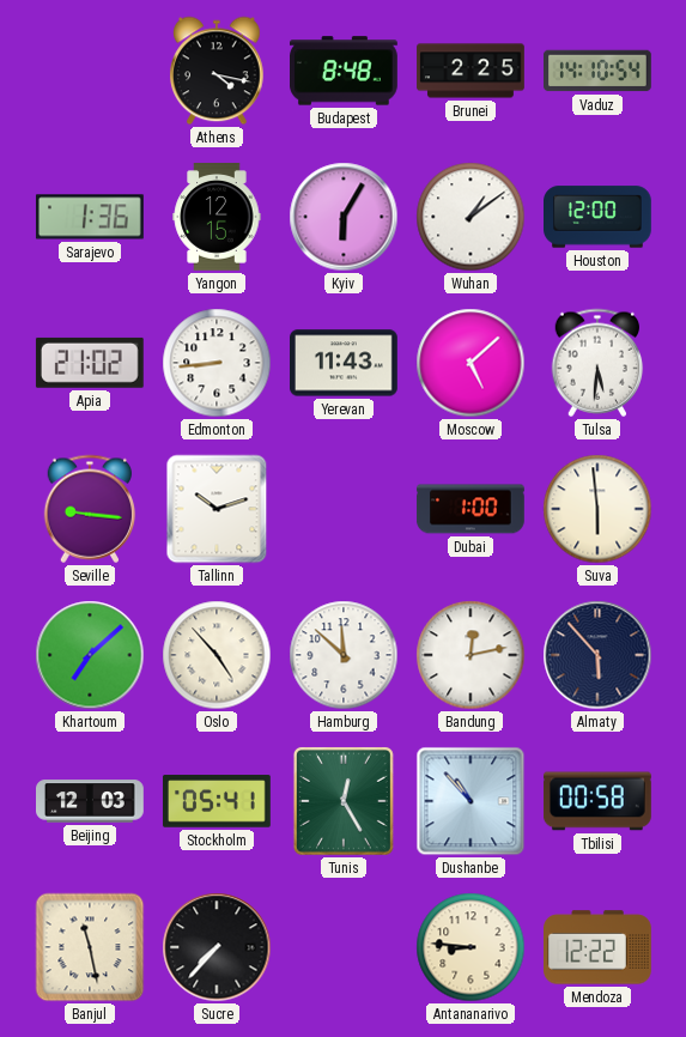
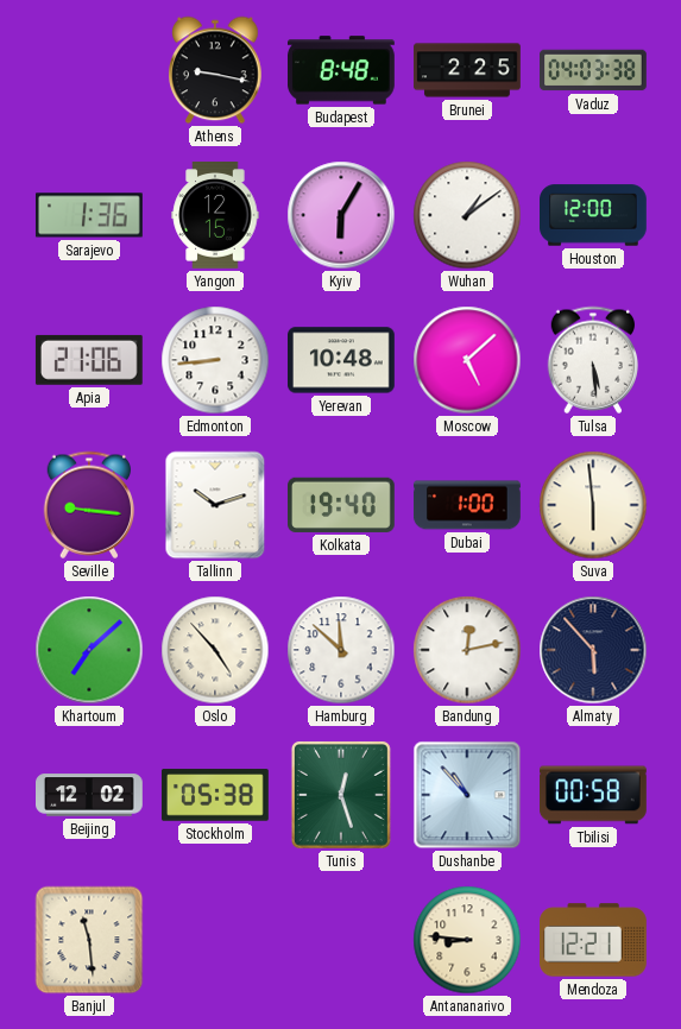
Athens: 4:17 -> 9:17 (216, 70)
Vaduz: 14:10 -> 04:03 (594, 70)
Apia: 21:02 -> 21:06 (89, 360)
Yerevan: 11:43 -> 10:48 (342, 360)
Tulsa: 5:31 -> 5:29 (593, 360)
Kolkata: none -> 19:40 (342, 505)
Beijing: 12:03 -> 12:02 (90, 795)
Stockholm: 05:41 -> 05:38 (215, 795)
Tunis: 12:25 -> 12:27 (341, 795)
Banjul: 11:28 -> 11:29 (89, 940)
Sucre: 7:37 -> none (217, 947)
Mendoza: 12:22 -> 12:21 (594, 940)
